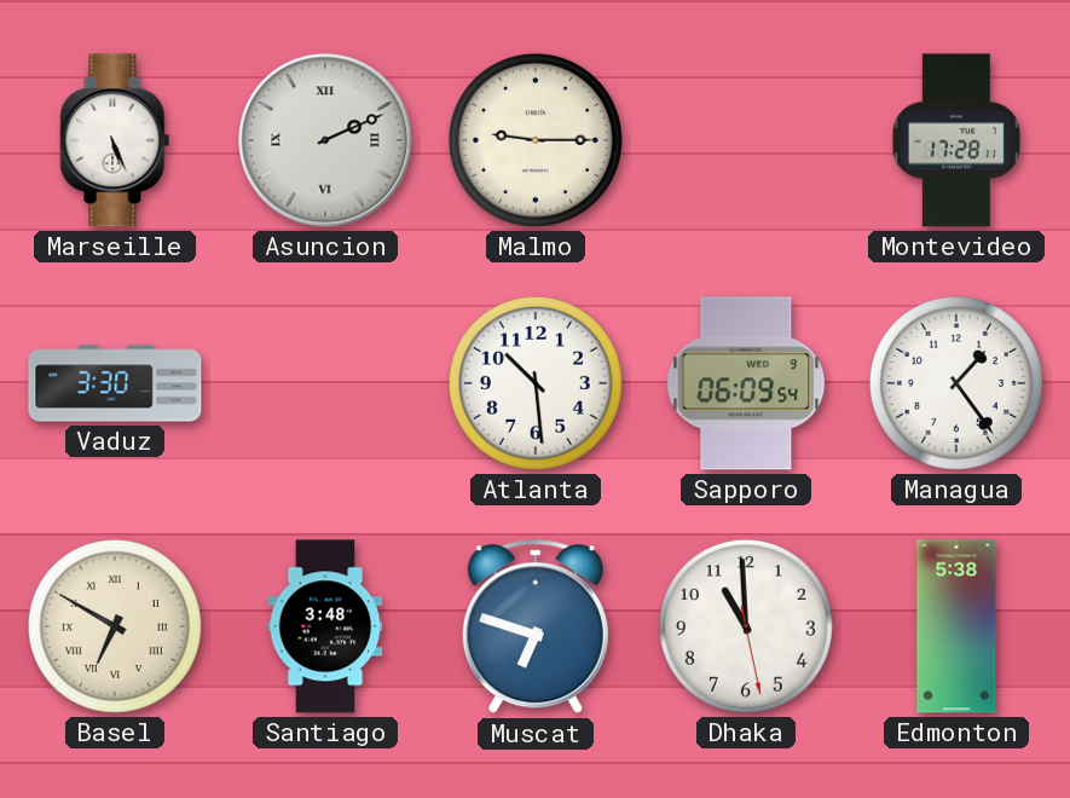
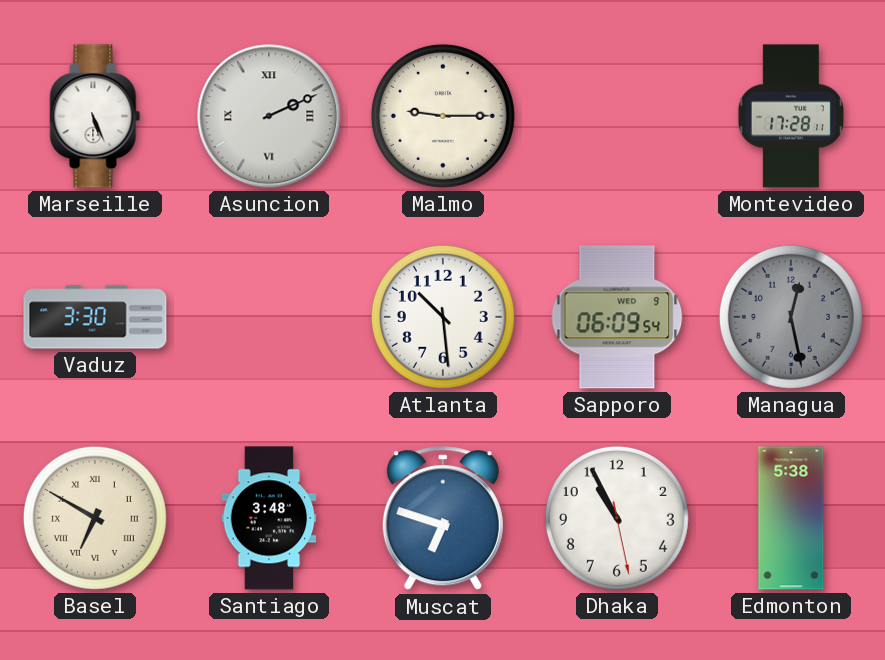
Managua: 1:24 -> 12:28 (791, 317)
Managua dial: white -> grey (791, 317)
Dhaka: 10:59 -> 10:55 (617, 518)
